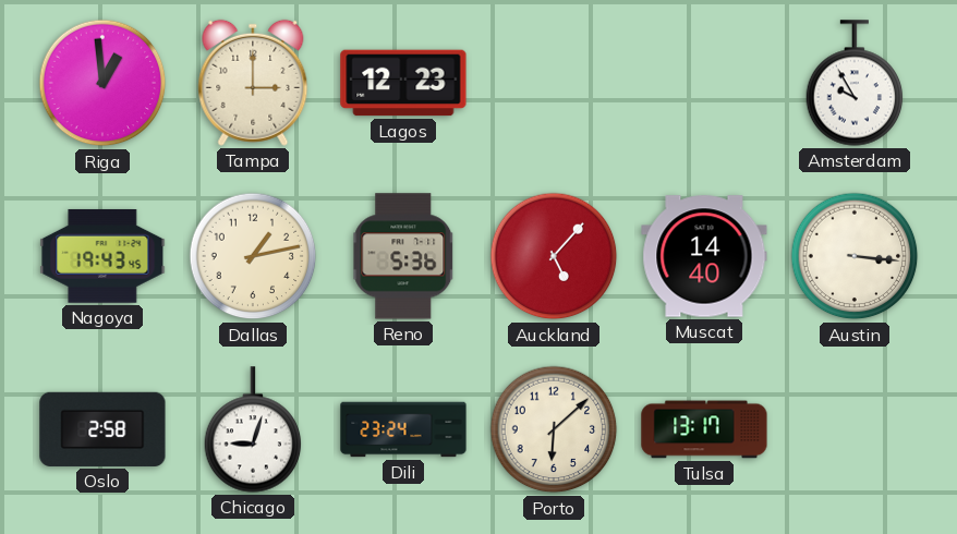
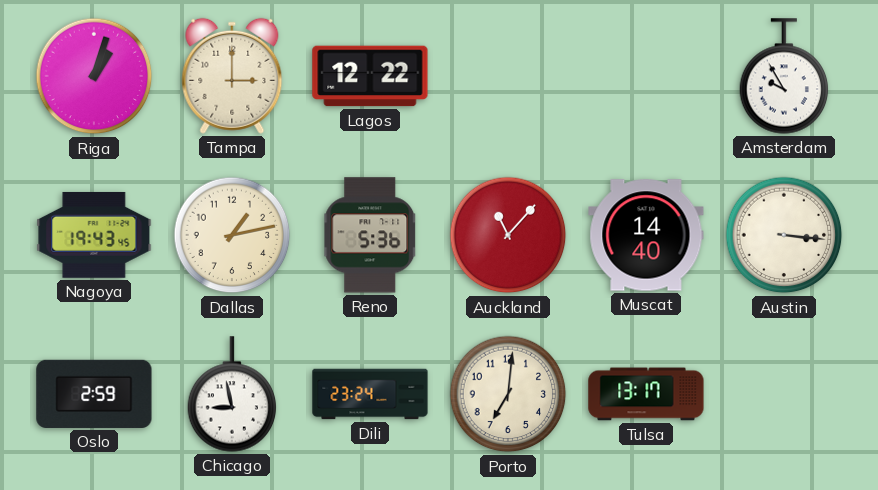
Riga: 12:59 -> 1:03 (94, 76)
Lagos: 12:23 -> 12:22 (370, 76)
Auckland: 5:07 -> 11:07 (508, 235)
Oslo: 2:58 -> 2:59 (94, 394)
Chicago: 9:03 -> 8:58 (232, 394)
Porto: 6:08 -> 7:01 (508, 394)
